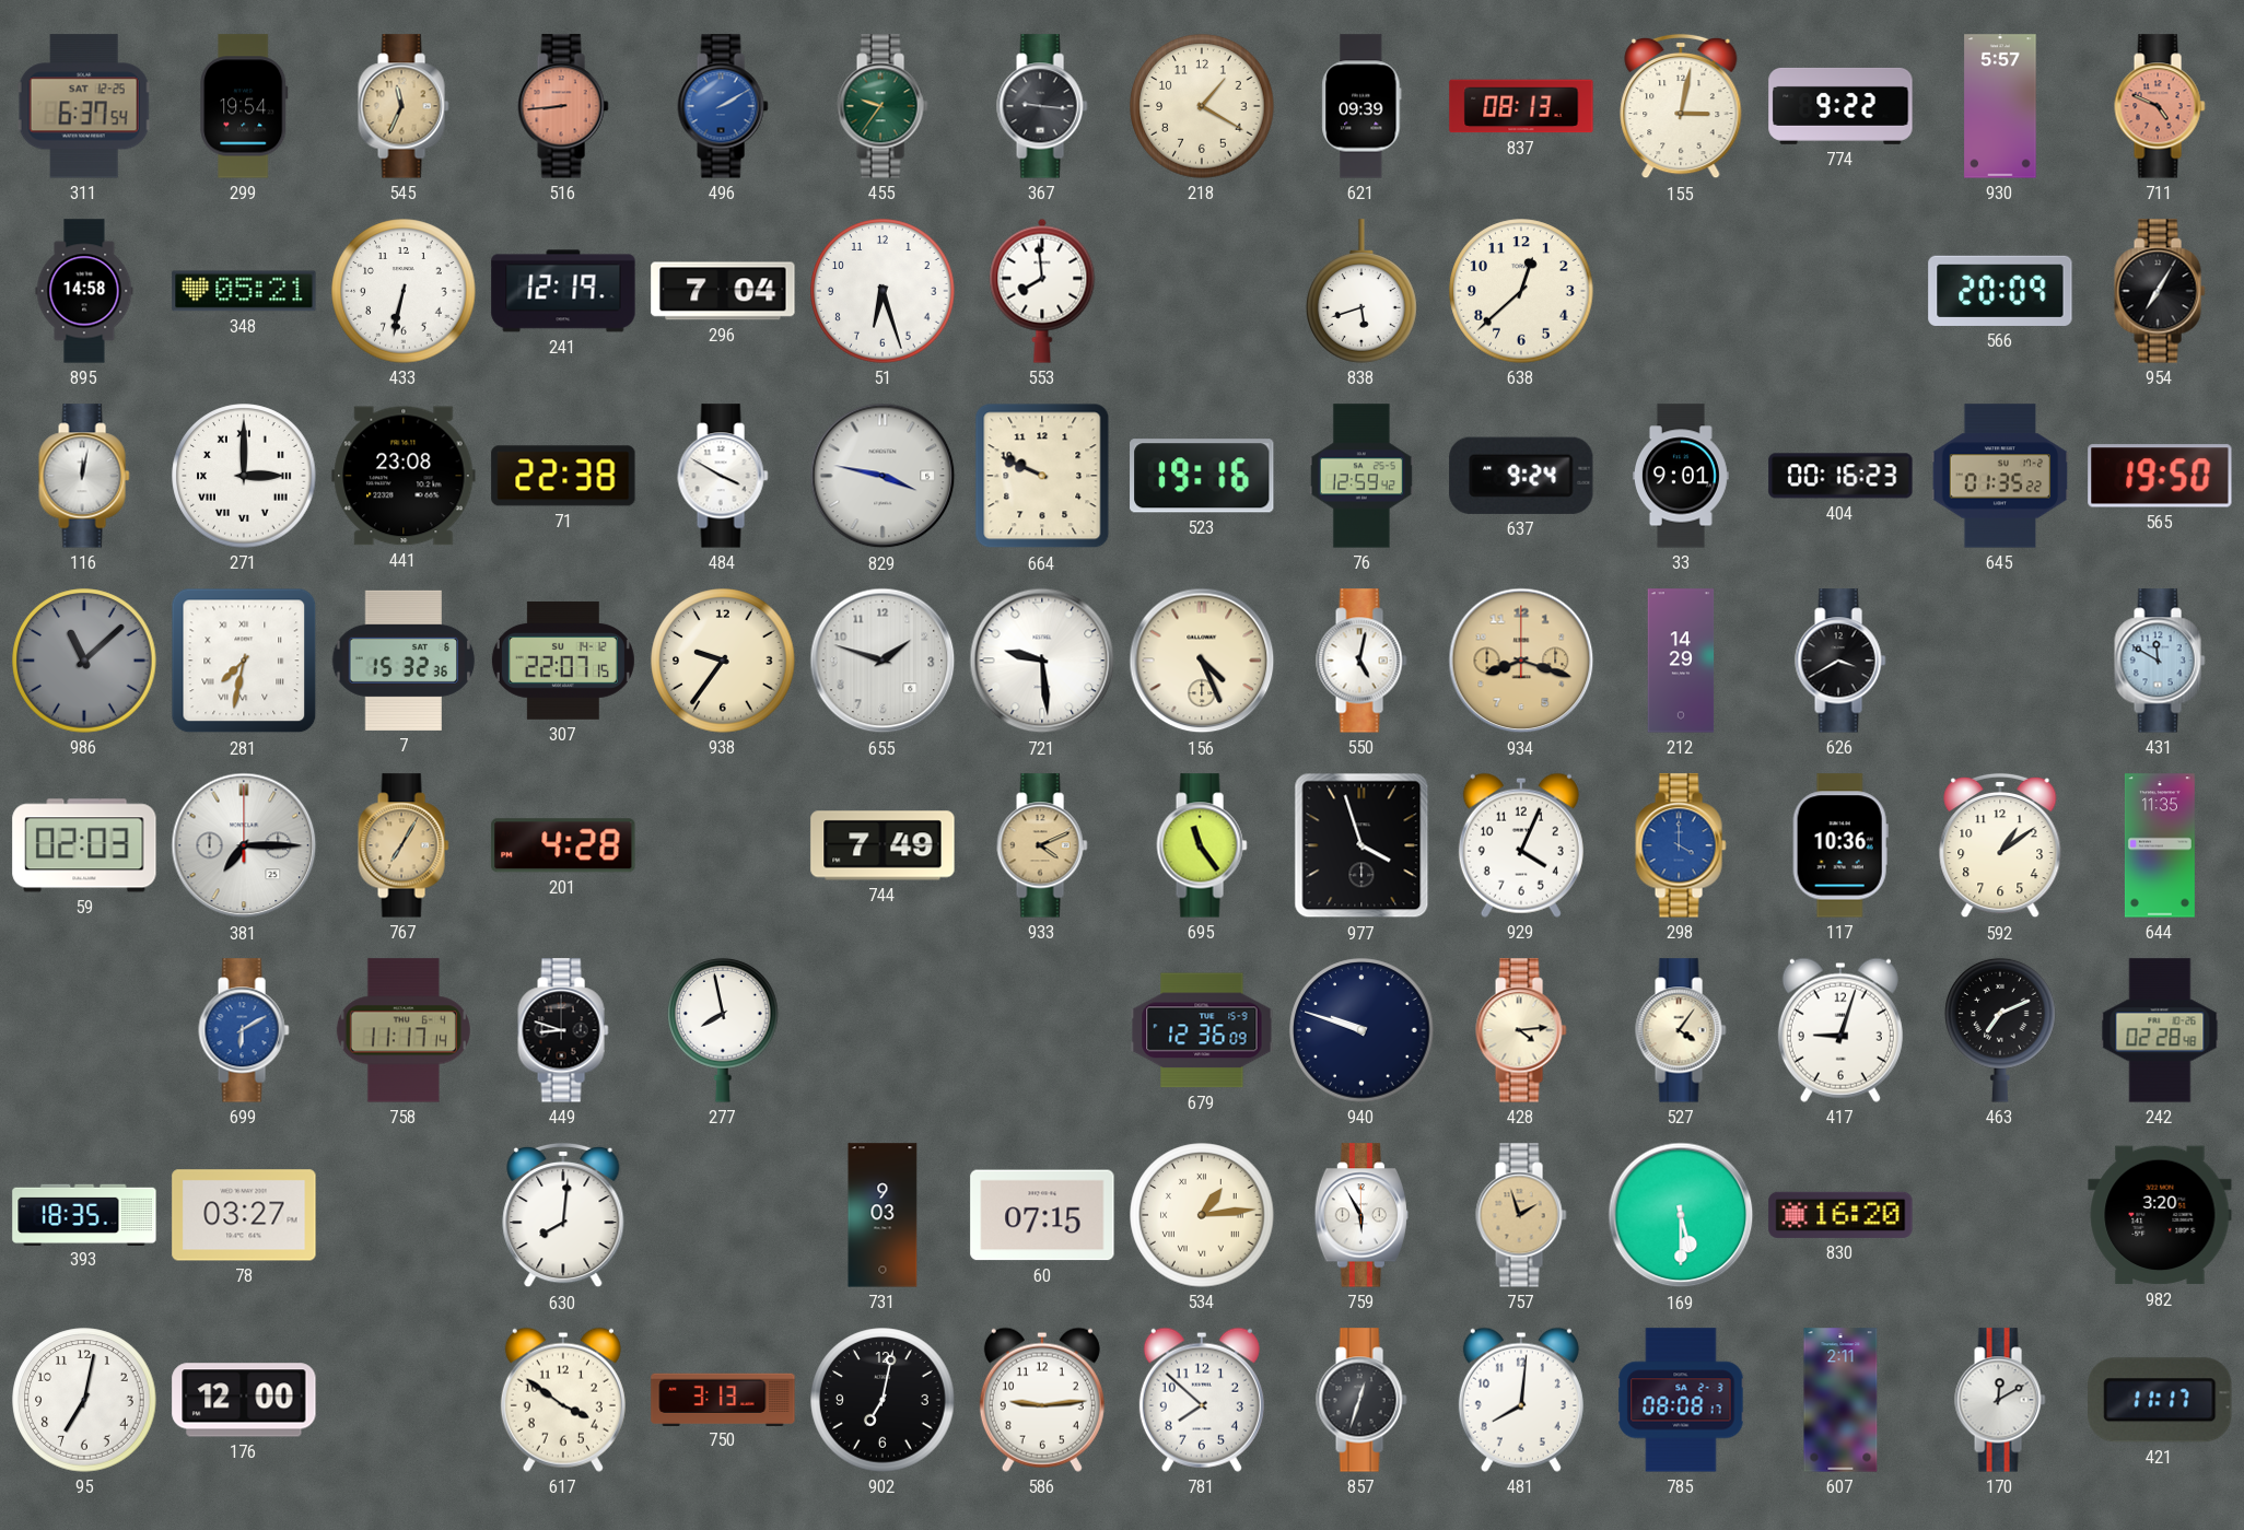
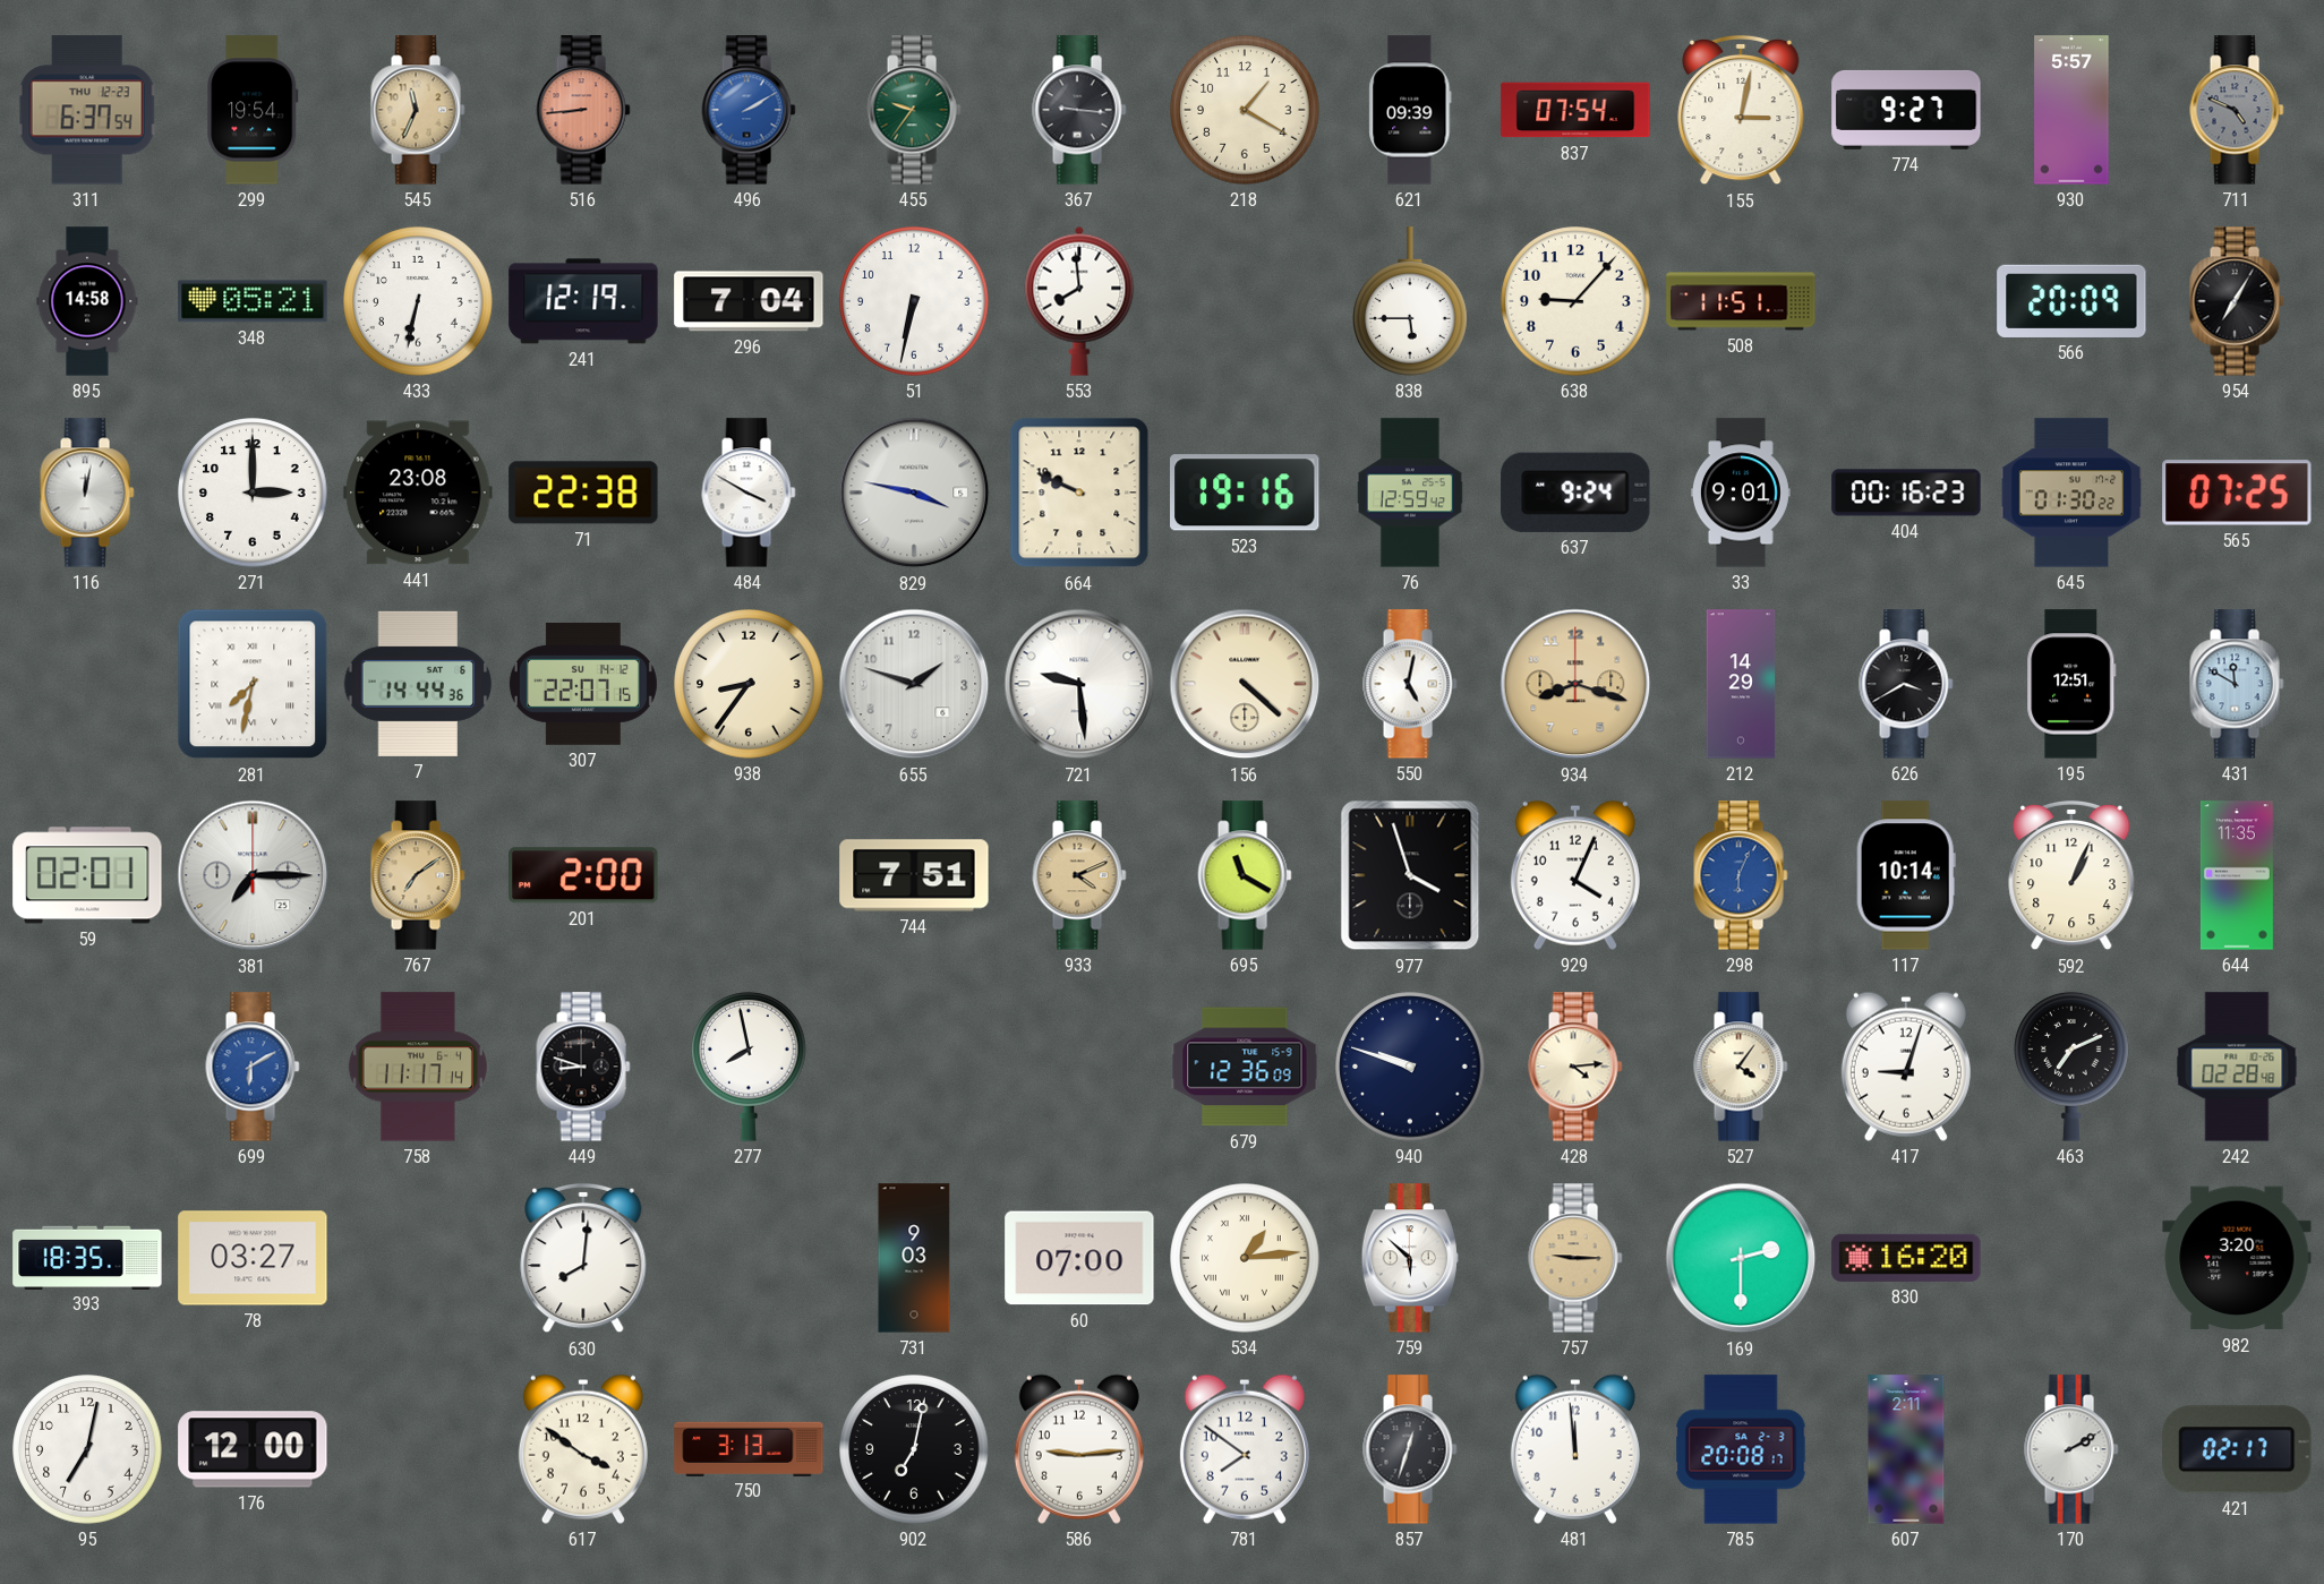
311 date: SAT 12-25 -> THU 12-23 (87, 110)
837: 08:13 -> 07:54 (1575, 110)
774: 9:22 -> 9:27 (1906, 110)
711 dial: salmon -> grey (2237, 110)
51: 6:27 -> 6:32 (914, 301)
838: 5:42 -> 5:45 (1411, 301)
638: 12:38 -> 9:07 (1575, 301)
508: none -> 11:51 (1741, 301)
271 numerals: Roman -> Arabic (253, 493)
645: 01:35 -> 01:30 (2071, 493)
565: 19:50 -> 07:25 (2237, 493)
986: 11:08 -> none (84, 661)
7: 15:32 -> 14:44 (418, 684)
938: 9:36 -> 8:36 (749, 684)
156: 4:26 -> 4:22 (1245, 684)
195: none -> 12:51 (2071, 684)
59: 02:03 -> 02:01 (87, 875)
767: 7:05 -> 7:09 (418, 875)
201: 4:28 -> 2:00 (583, 875)
744: 7:49 -> 7:51 (914, 875)
695: 11:24 -> 11:20 (1245, 875)
298: 4:00 -> 6:04 (1741, 875)
117: 10:36 -> 10:14 (1906, 875)
592: 1:09 -> 1:04 (2071, 875)
60: 07:15 -> 07:00 (1079, 1258)
759: 5:55 -> 5:52 (1409, 1258)
757: 1:57 -> 9:15 (1575, 1258)
169: 5:30 -> 2:30 (1741, 1258)
781: 7:52 -> 7:51 (1245, 1449)
481: 8:01 -> 11:59 (1575, 1449)
785: 08:08 -> 20:08 (1741, 1449)
170: 12:10 -> 2:10 (2071, 1449)
421: 11:17 -> 02:17 (2237, 1449)
